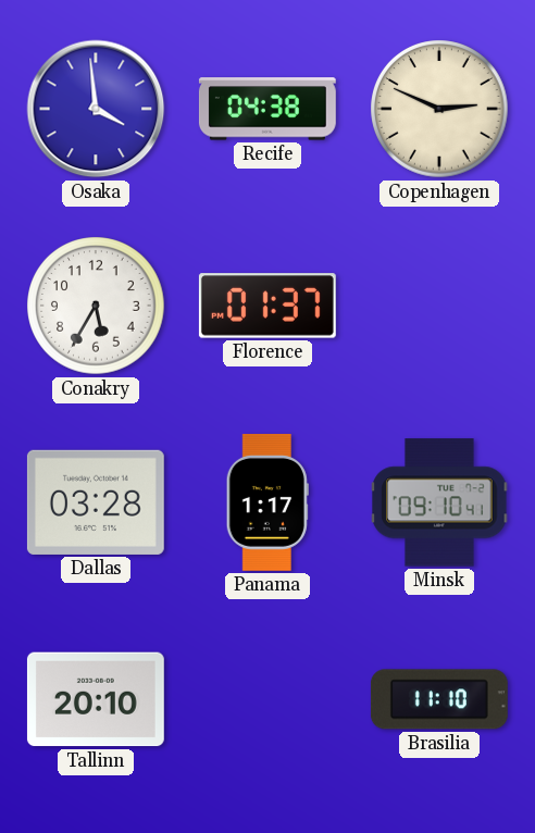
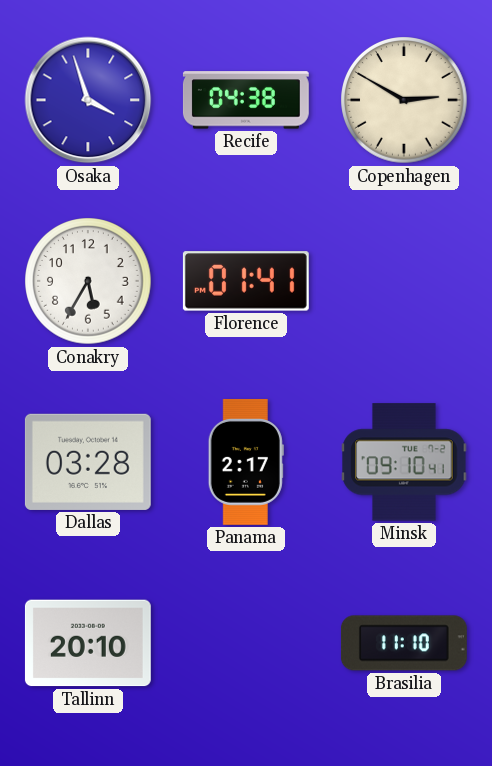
Osaka: 3:59 -> 3:57 (88, 100)
Copenhagen: 2:49 -> 2:50 (404, 100)
Florence: 01:37 -> 01:41 (246, 281)
Panama: 1:17 -> 2:17 (246, 462)
